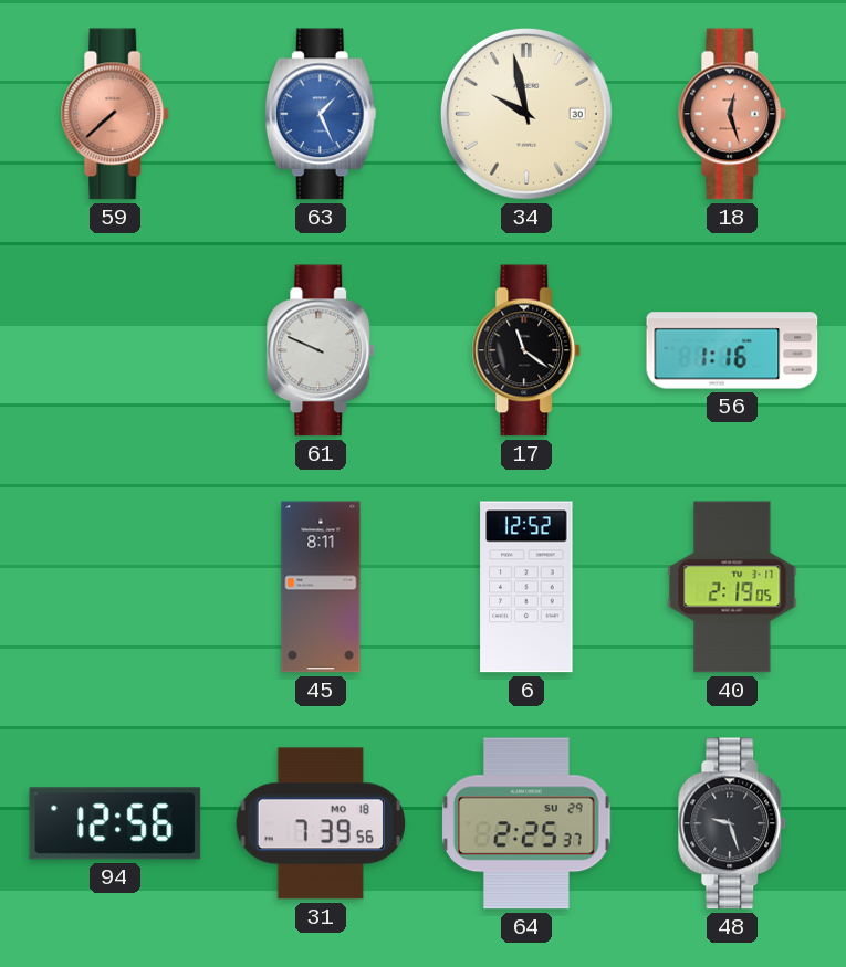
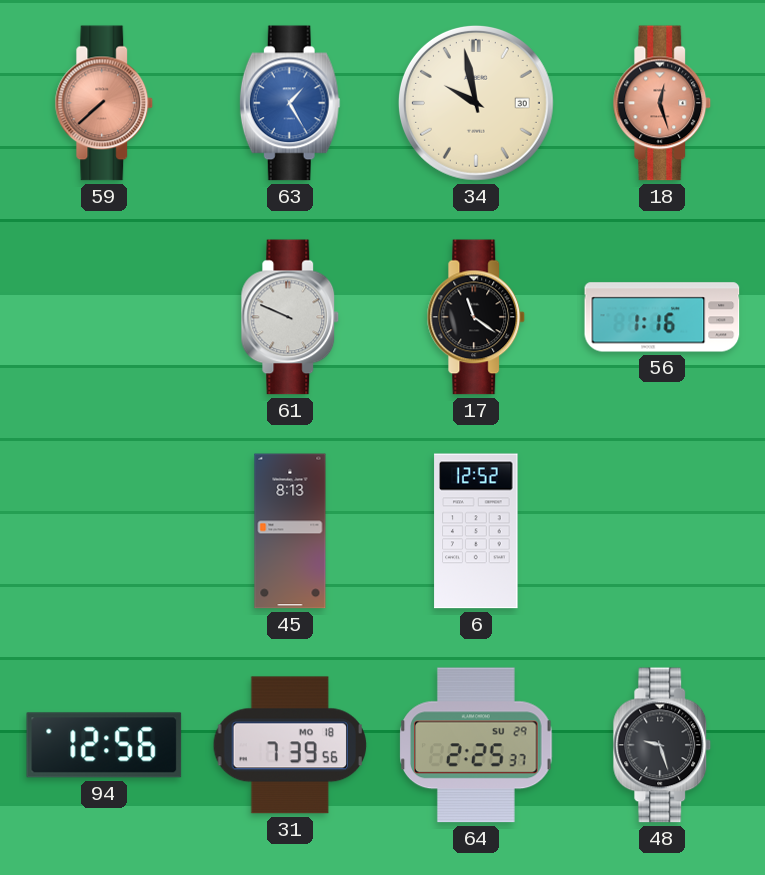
63: 1:26 -> 1:25 (290, 103)
45: 8:11 -> 8:13 (290, 531)
40: 2:19 -> none (732, 587)
